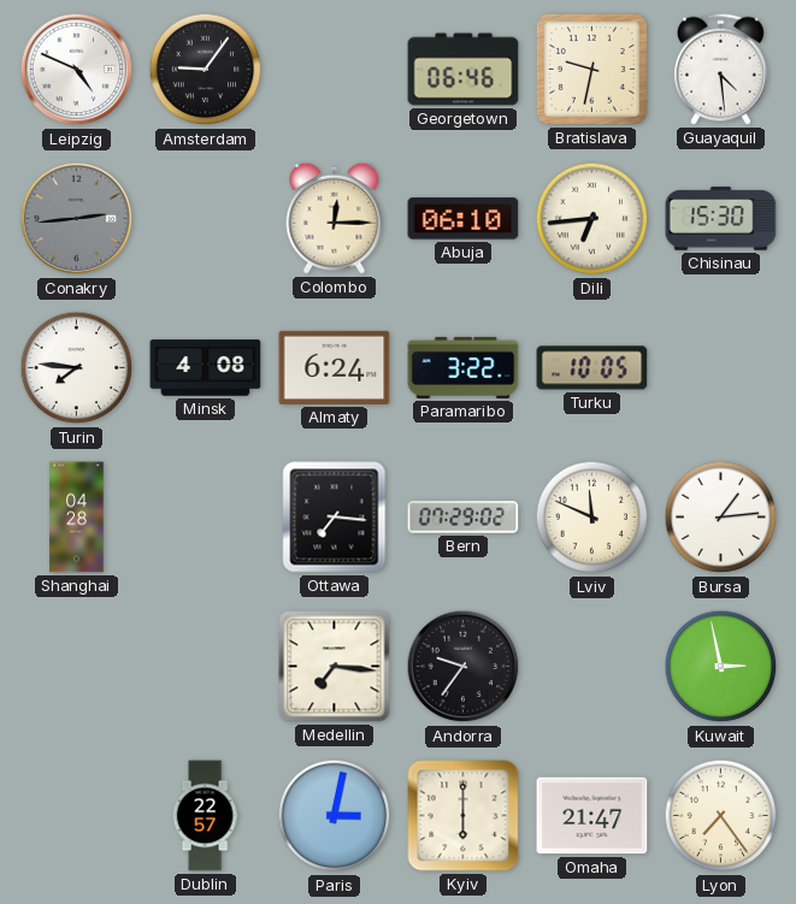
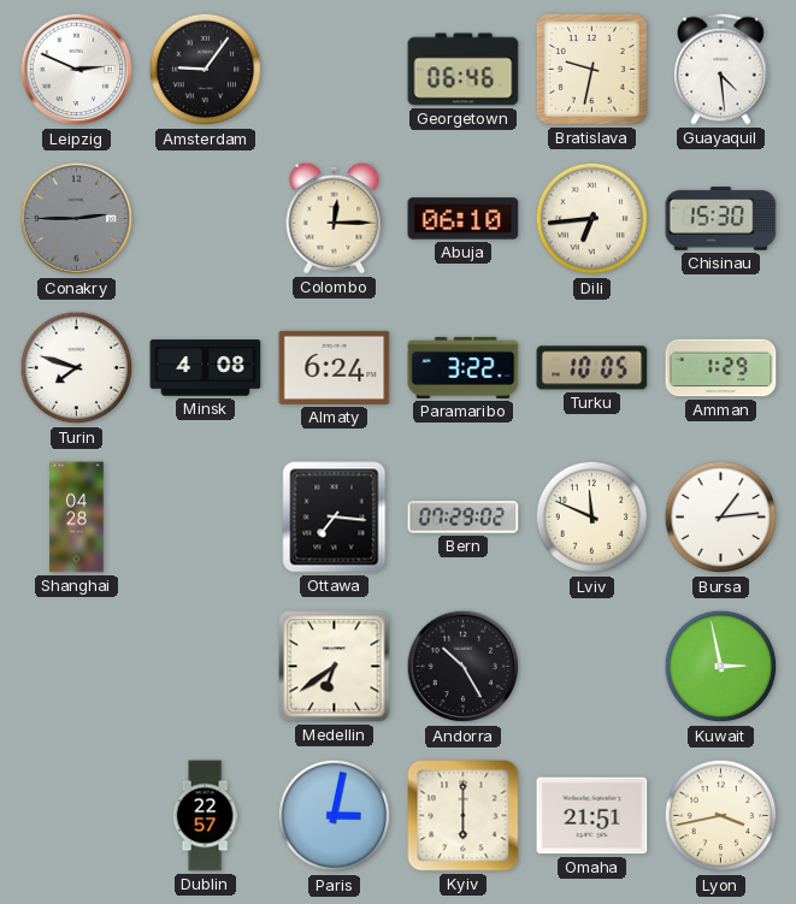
Leipzig: 4:49 -> 2:49 (77, 70)
Conakry: 2:44 -> 2:45 (77, 219)
Turin: 7:46 -> 7:48 (77, 368)
Amman: none -> 1:29 (721, 368)
Medellin: 7:16 -> 6:39 (335, 667)
Andorra: 9:36 -> 10:25 (464, 667)
Omaha: 21:47 -> 21:51 (592, 816)
Lyon: 7:24 -> 3:43 (721, 816)
